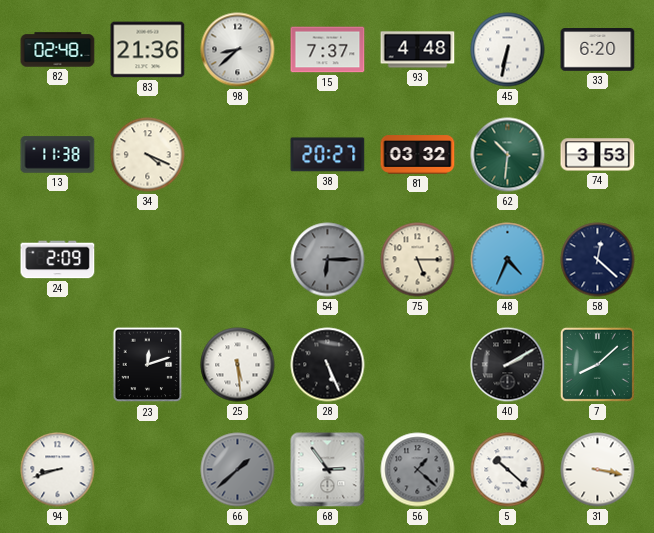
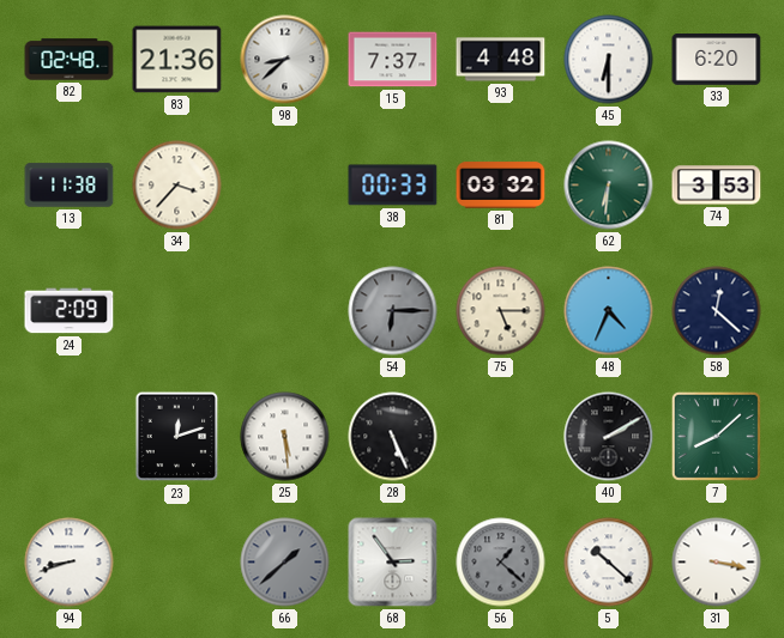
45: 6:32 -> 6:30 (609, 60)
34: 4:19 -> 3:37 (177, 186)
38: 20:27 -> 00:33 (393, 186)
62: 10:31 -> 6:31 (609, 186)
